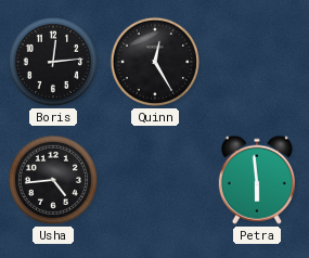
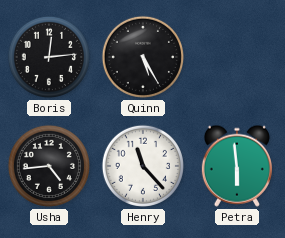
Quinn: 12:25 -> 5:25 (143, 57)
Henry: none -> 11:23 (143, 166)
